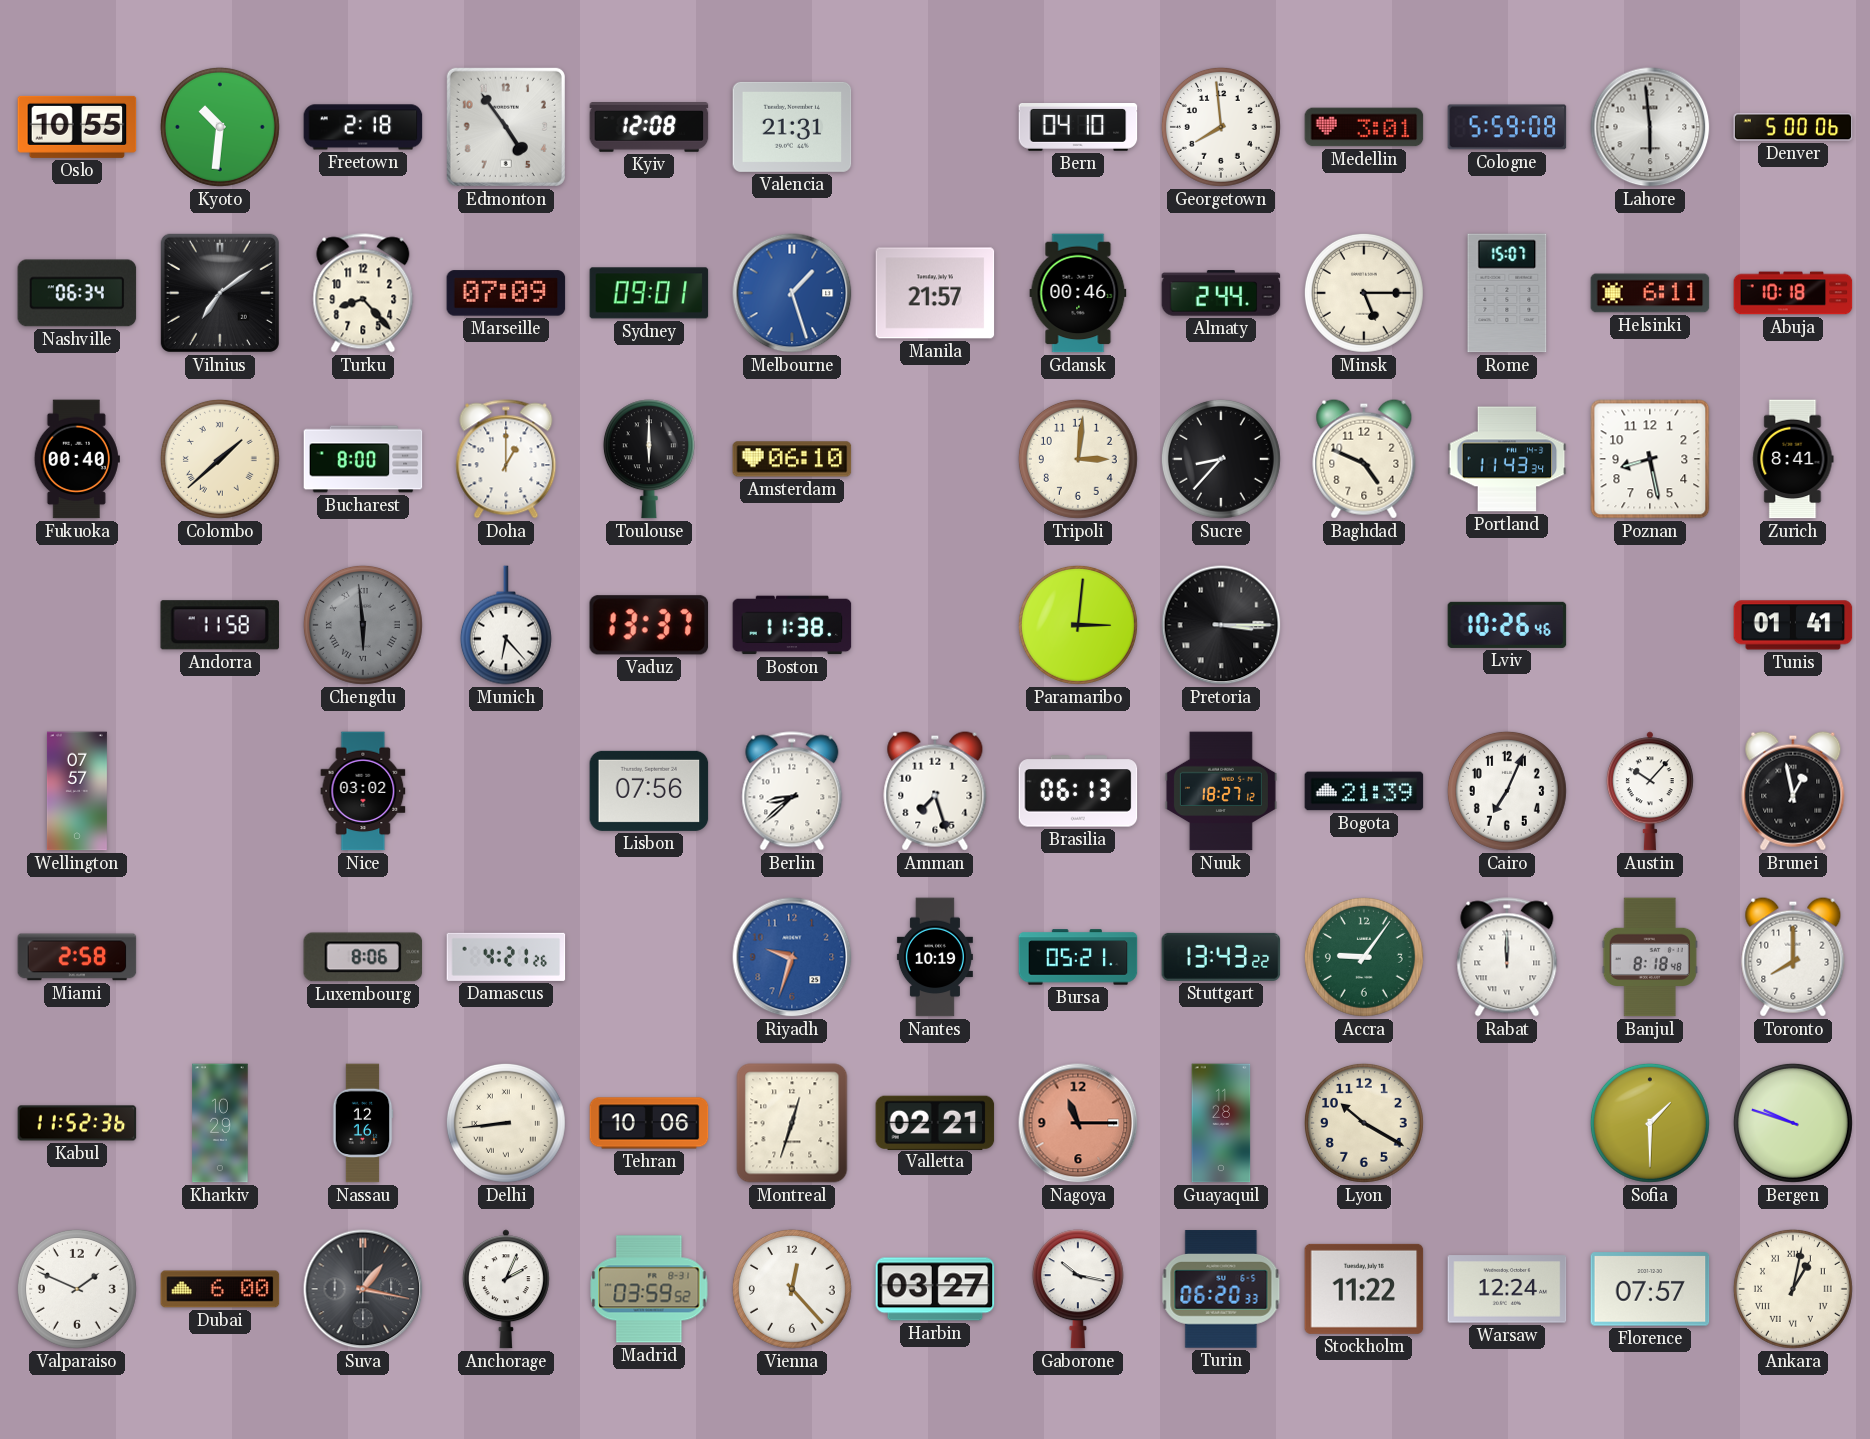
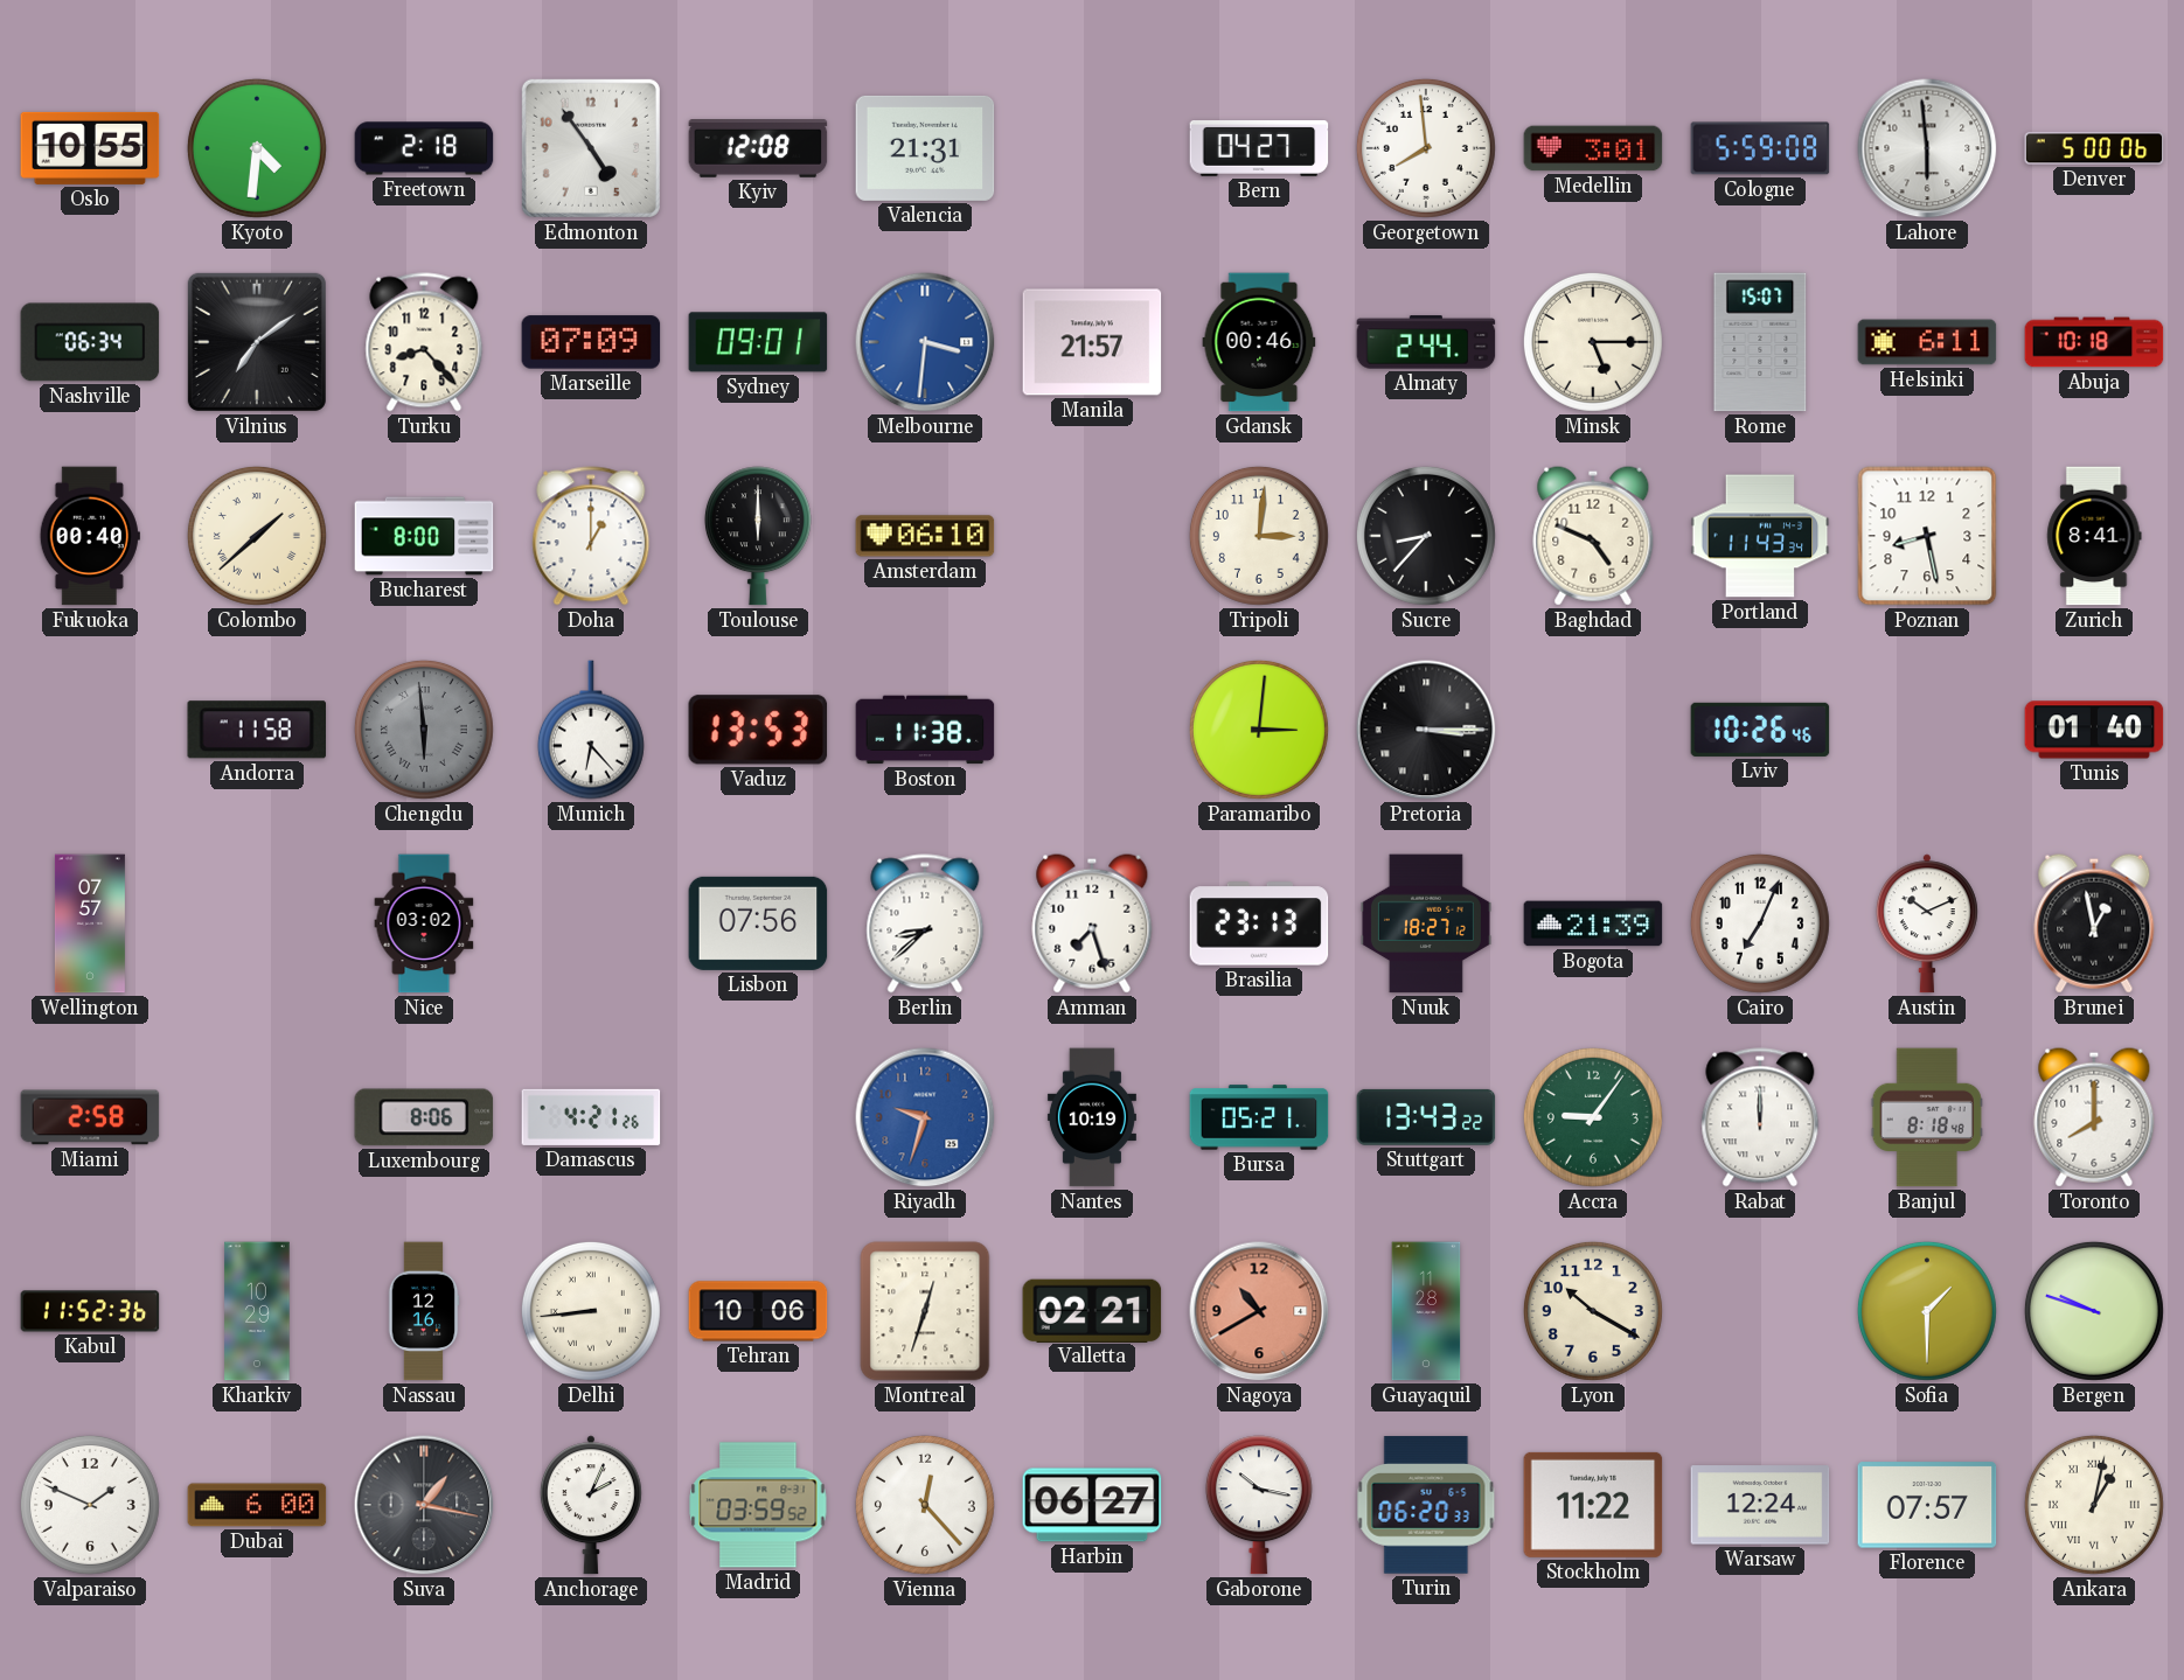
Kyoto: 10:31 -> 4:31 (257, 148)
Bern: 04:10 -> 04:27 (1259, 149)
Melbourne: 1:27 -> 3:31 (925, 342)
Vaduz: 13:37 -> 13:53 (758, 730)
Tunis: 01:41 -> 01:40 (2094, 730)
Brasilia: 06:13 -> 23:13 (1259, 923)
Austin: 10:07 -> 10:11 (1927, 923)
Nagoya: 11:15 -> 10:40 (1259, 1311)
Harbin: 03:27 -> 06:27 (1092, 1505)
